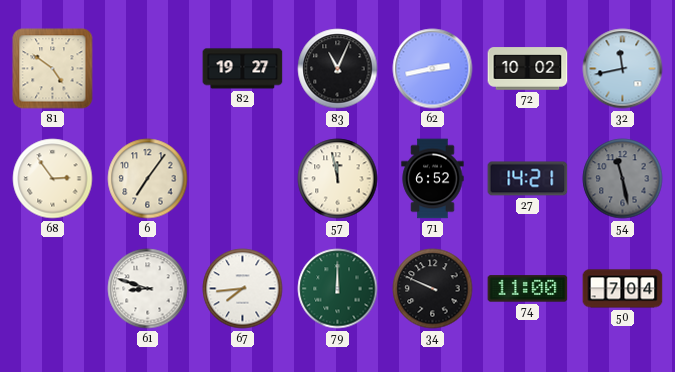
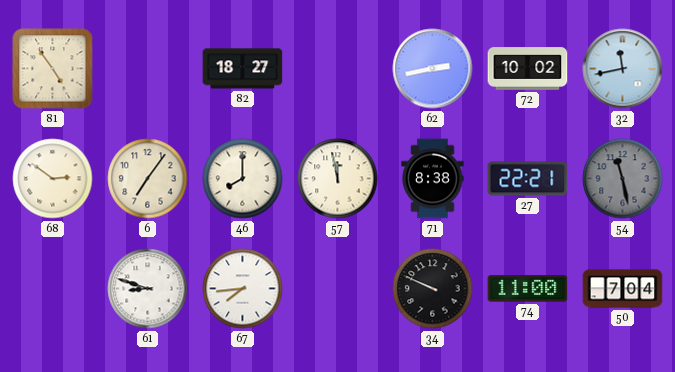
81: 4:51 -> 4:54 (53, 69)
82: 19:27 -> 18:27 (243, 69)
83: 11:04 -> none (338, 69)
68: 2:54 -> 2:51 (53, 179)
46: none -> 8:00 (243, 179)
71: 6:52 -> 8:38 (433, 179)
27: 14:21 -> 22:21 (528, 179)
79: 12:00 -> none (338, 289)
